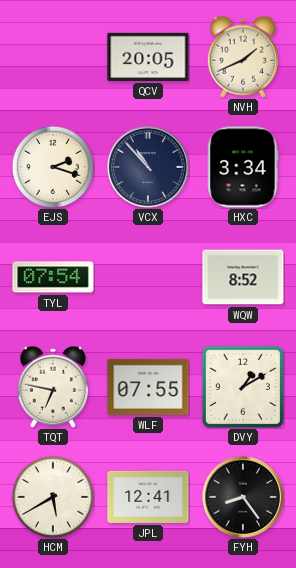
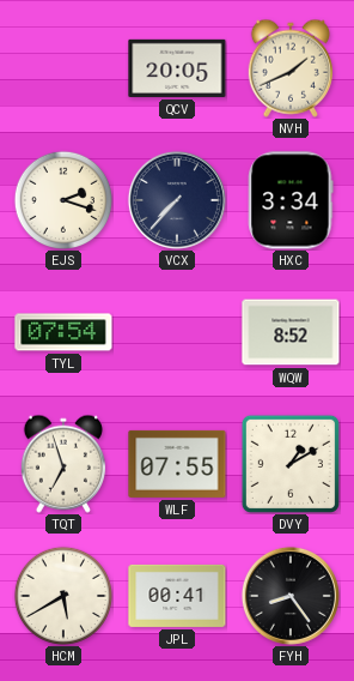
VCX: 10:53 -> 7:37 (177, 200)
TQT: 6:47 -> 6:57 (63, 464)
JPL: 12:41 -> 00:41 (177, 596)
